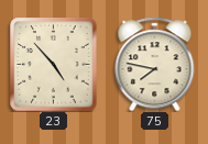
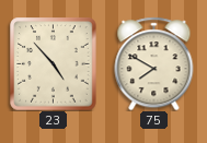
75: 7:47 -> 7:50 (154, 63)
